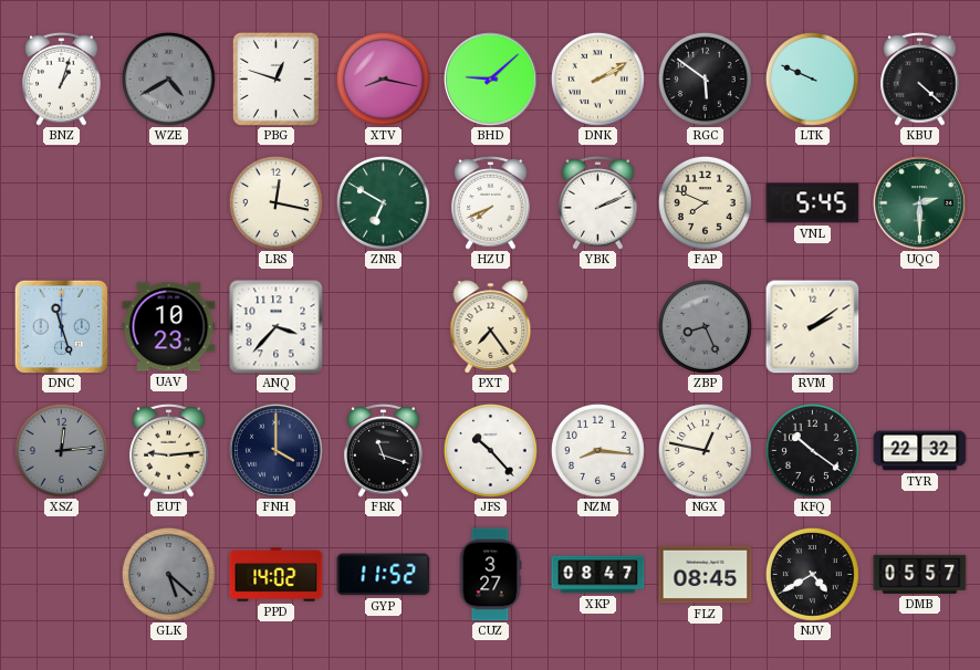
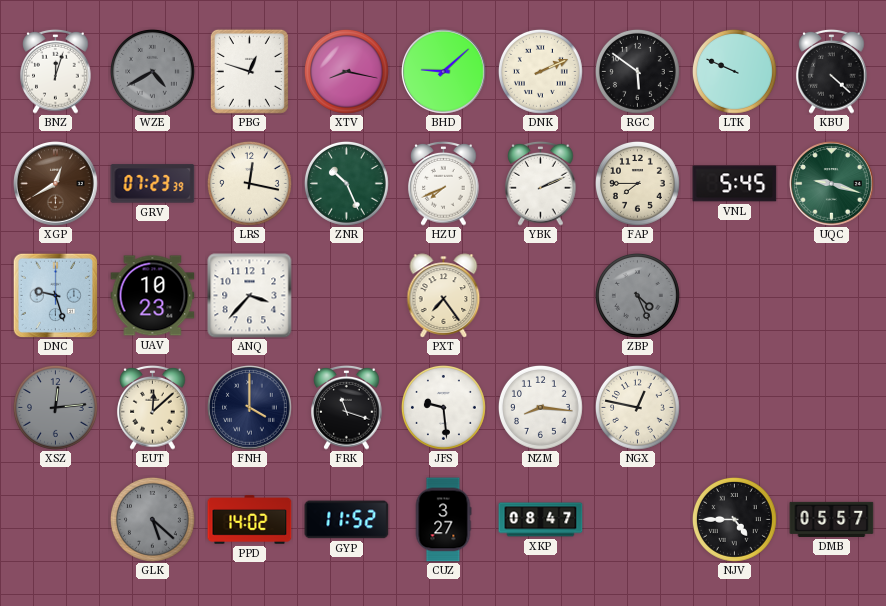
BNZ: 1:03 -> 12:03 (56, 72)
DNK: 2:10 -> 2:11 (540, 71)
XGP: none -> 12:40 (56, 184)
GRV: none -> 07:23 (153, 184)
ZNR: 6:50 -> 10:26 (346, 183)
FAP: 7:49 -> 7:45 (637, 183)
UQC: 2:30 -> 9:18 (832, 184)
DNC: 11:27 -> 9:27 (55, 295)
ZBP: 8:26 -> 4:26 (637, 295)
RVM: 2:09 -> none (813, 327)
EUT: 9:14 -> 12:08 (153, 408)
JFS: 10:23 -> 9:29 (443, 407)
KFQ: 10:21 -> none (812, 450)
TYR: 22:32 -> none (920, 451)
FLZ: 08:45 -> none (706, 575)
NJV: 4:40 -> 4:45 (734, 519)
